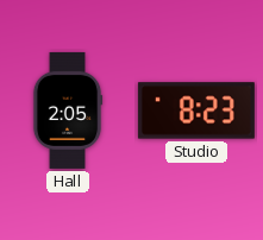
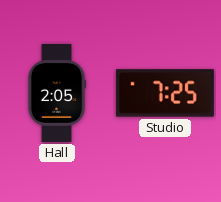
Studio: 8:23 -> 7:25 (165, 93)
